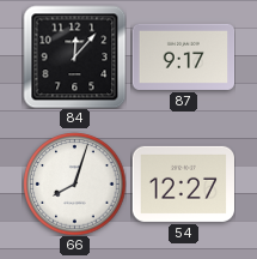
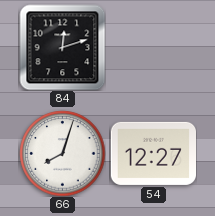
84: 12:07 -> 12:12 (62, 47)
87: 9:17 -> none (183, 56)
